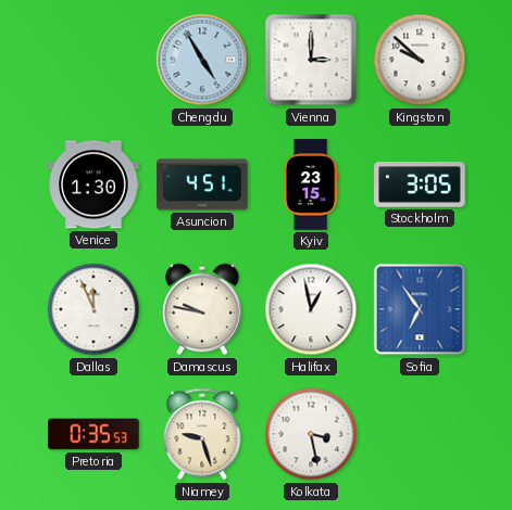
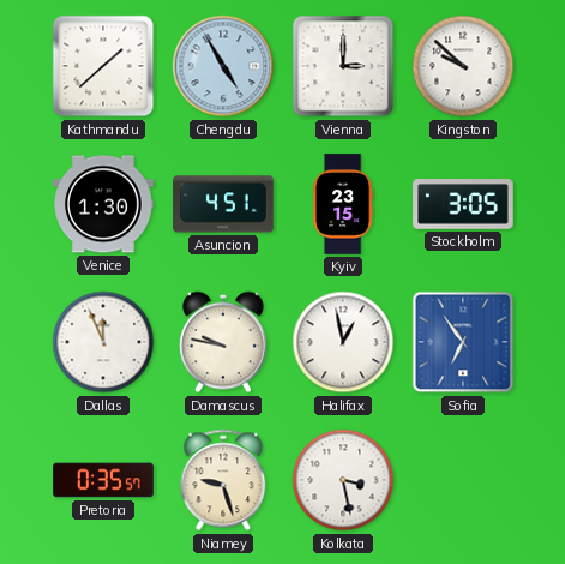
Kathmandu: none -> 1:38 (103, 66)
Pretoria: 0:35:53 -> 0:35:57 (103, 480)
